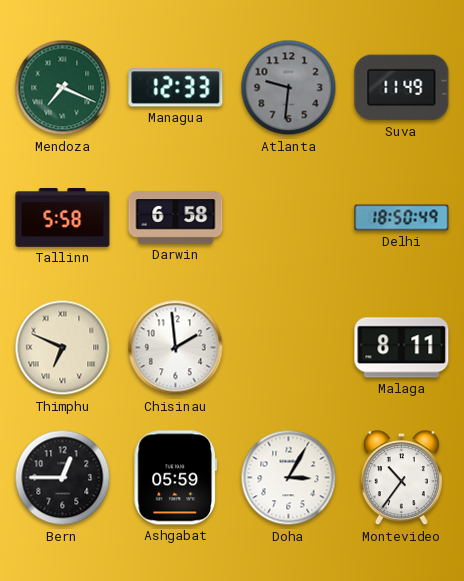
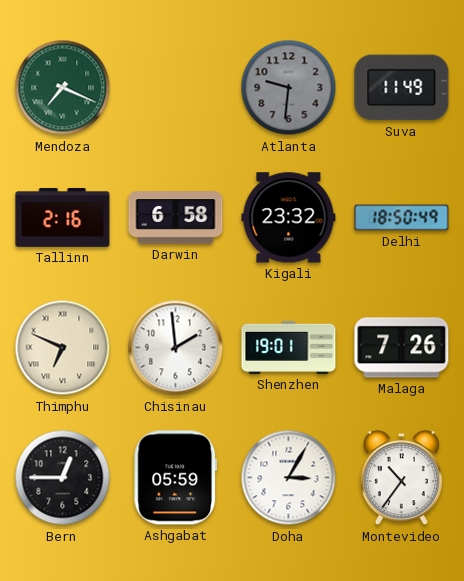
Managua: 12:33 -> none (176, 88)
Tallinn: 5:58 -> 2:16 (63, 218)
Kigali: none -> 23:32 (289, 218)
Shenzhen: none -> 19:01 (289, 347)
Malaga: 8:11 -> 7:26 (402, 348)
